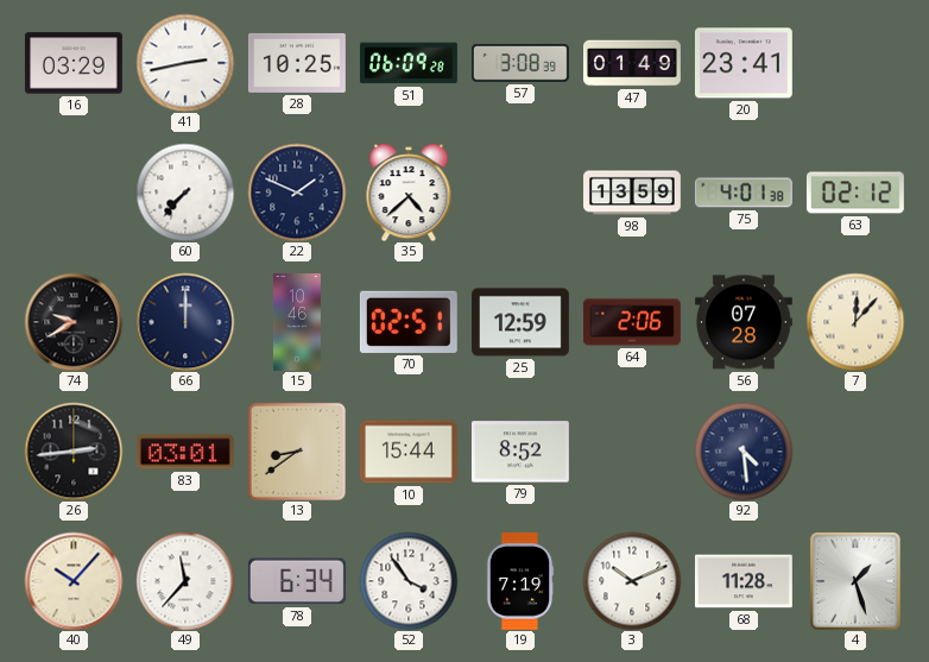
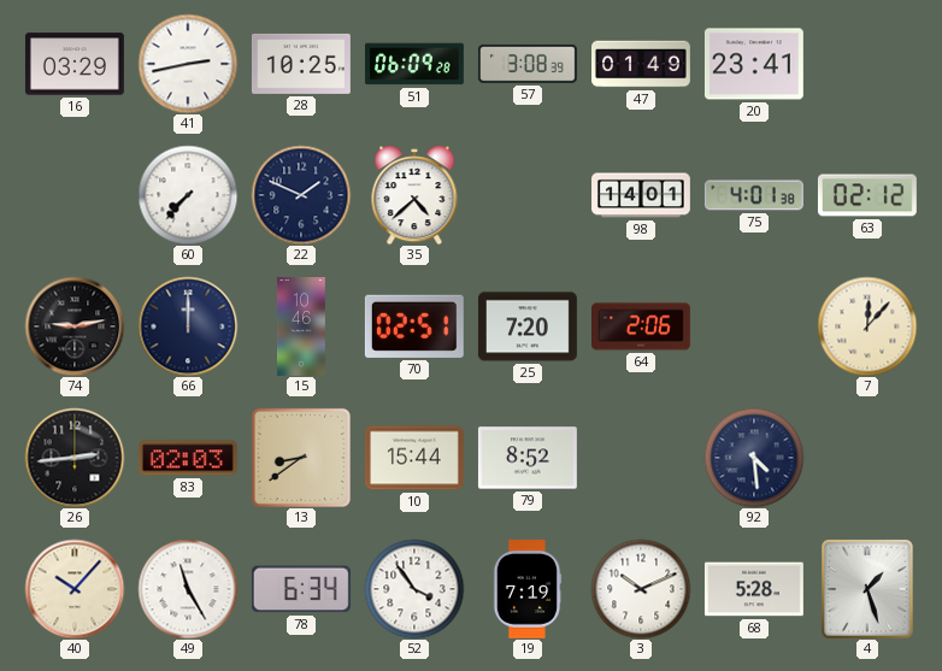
98: 13:59 -> 14:01 (642, 195)
74: 9:40 -> 9:13 (75, 326)
25: 12:59 -> 7:20 (528, 326)
56: 07:28 -> none (744, 322)
83: 03:01 -> 02:03 (188, 458)
49: 11:37 -> 11:25 (188, 589)
68: 11:28 -> 5:28 (754, 589)
